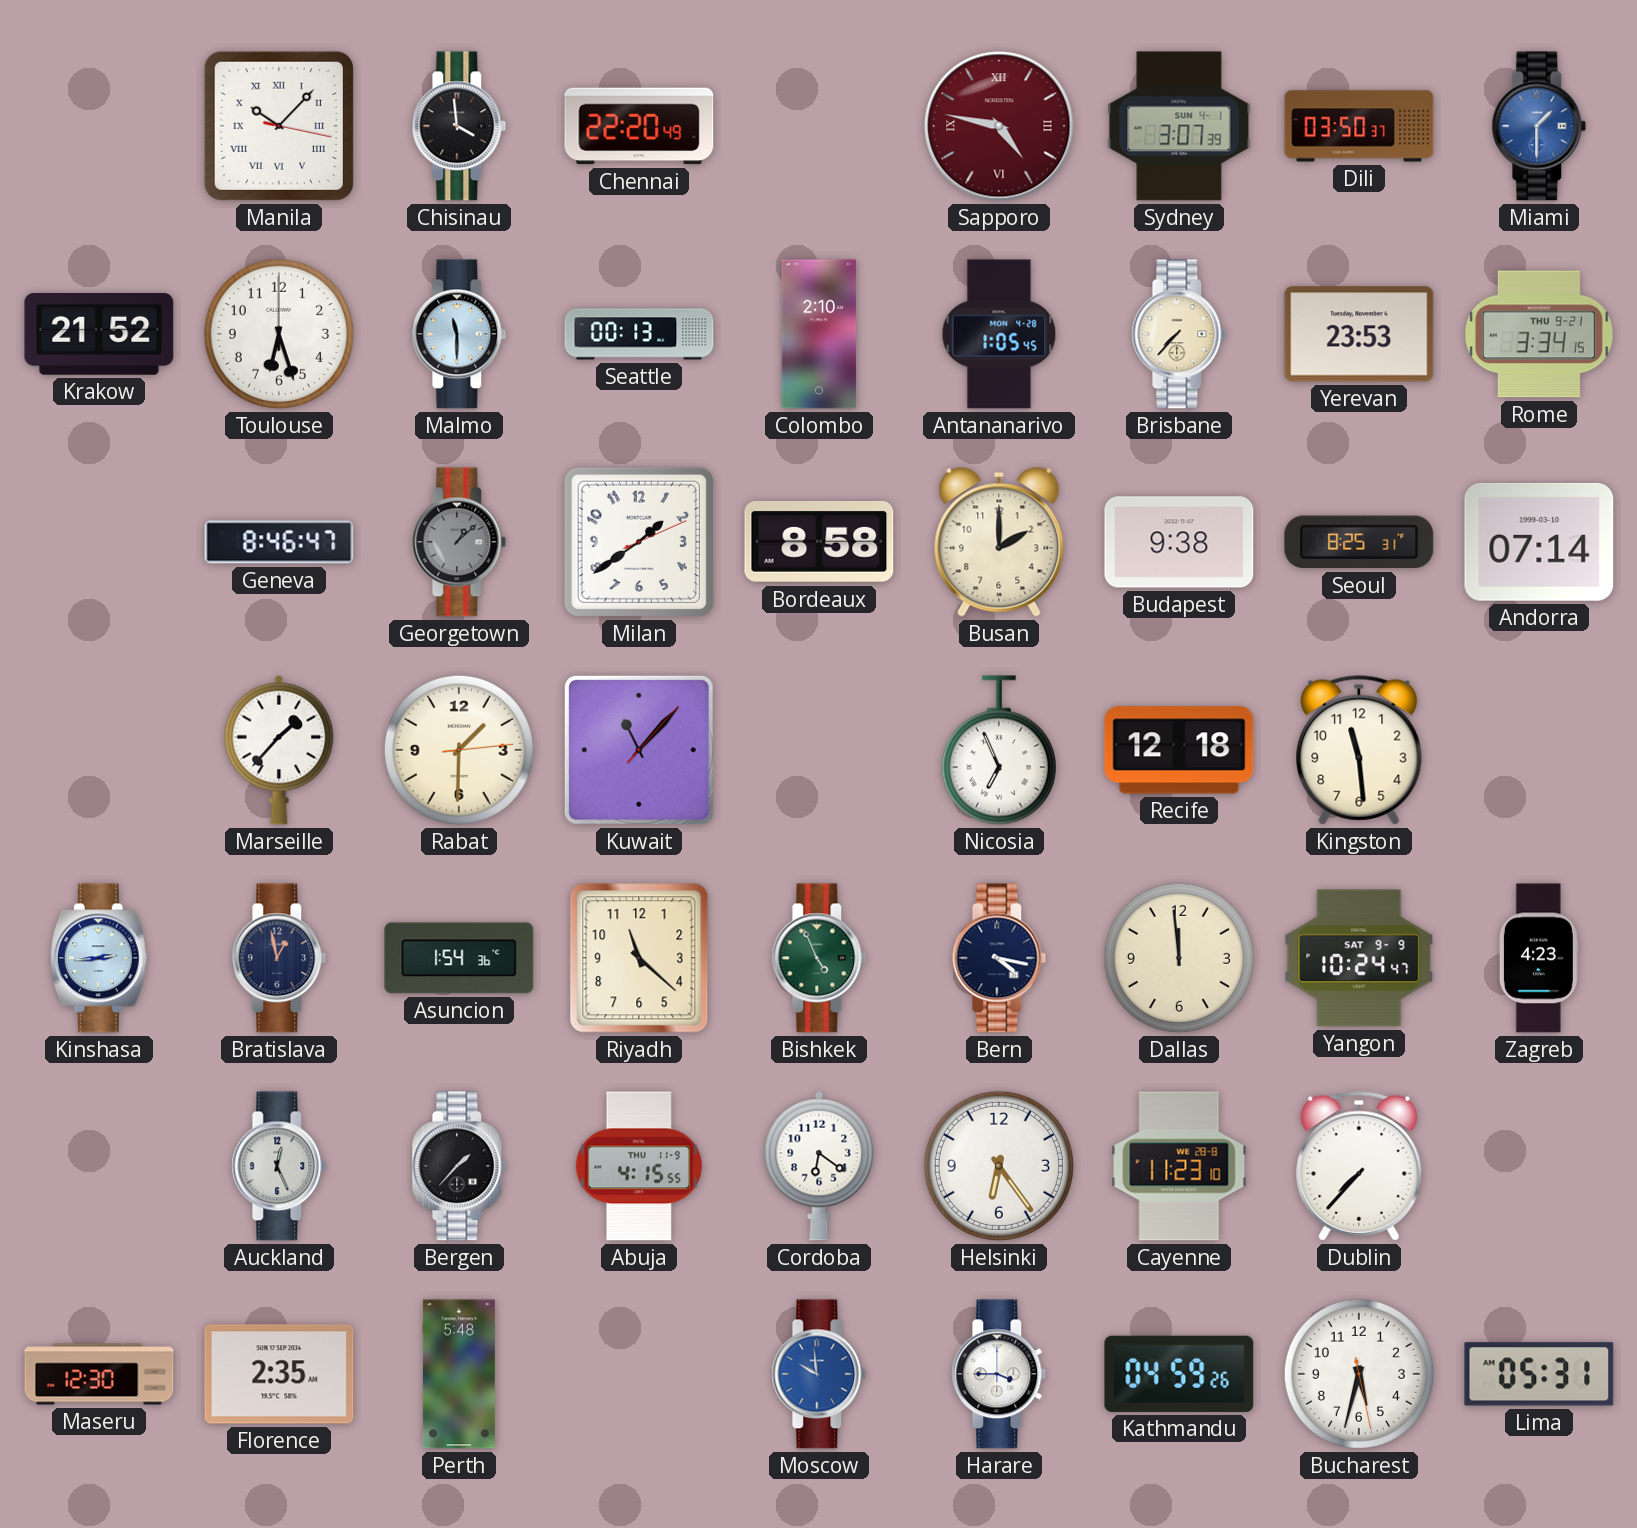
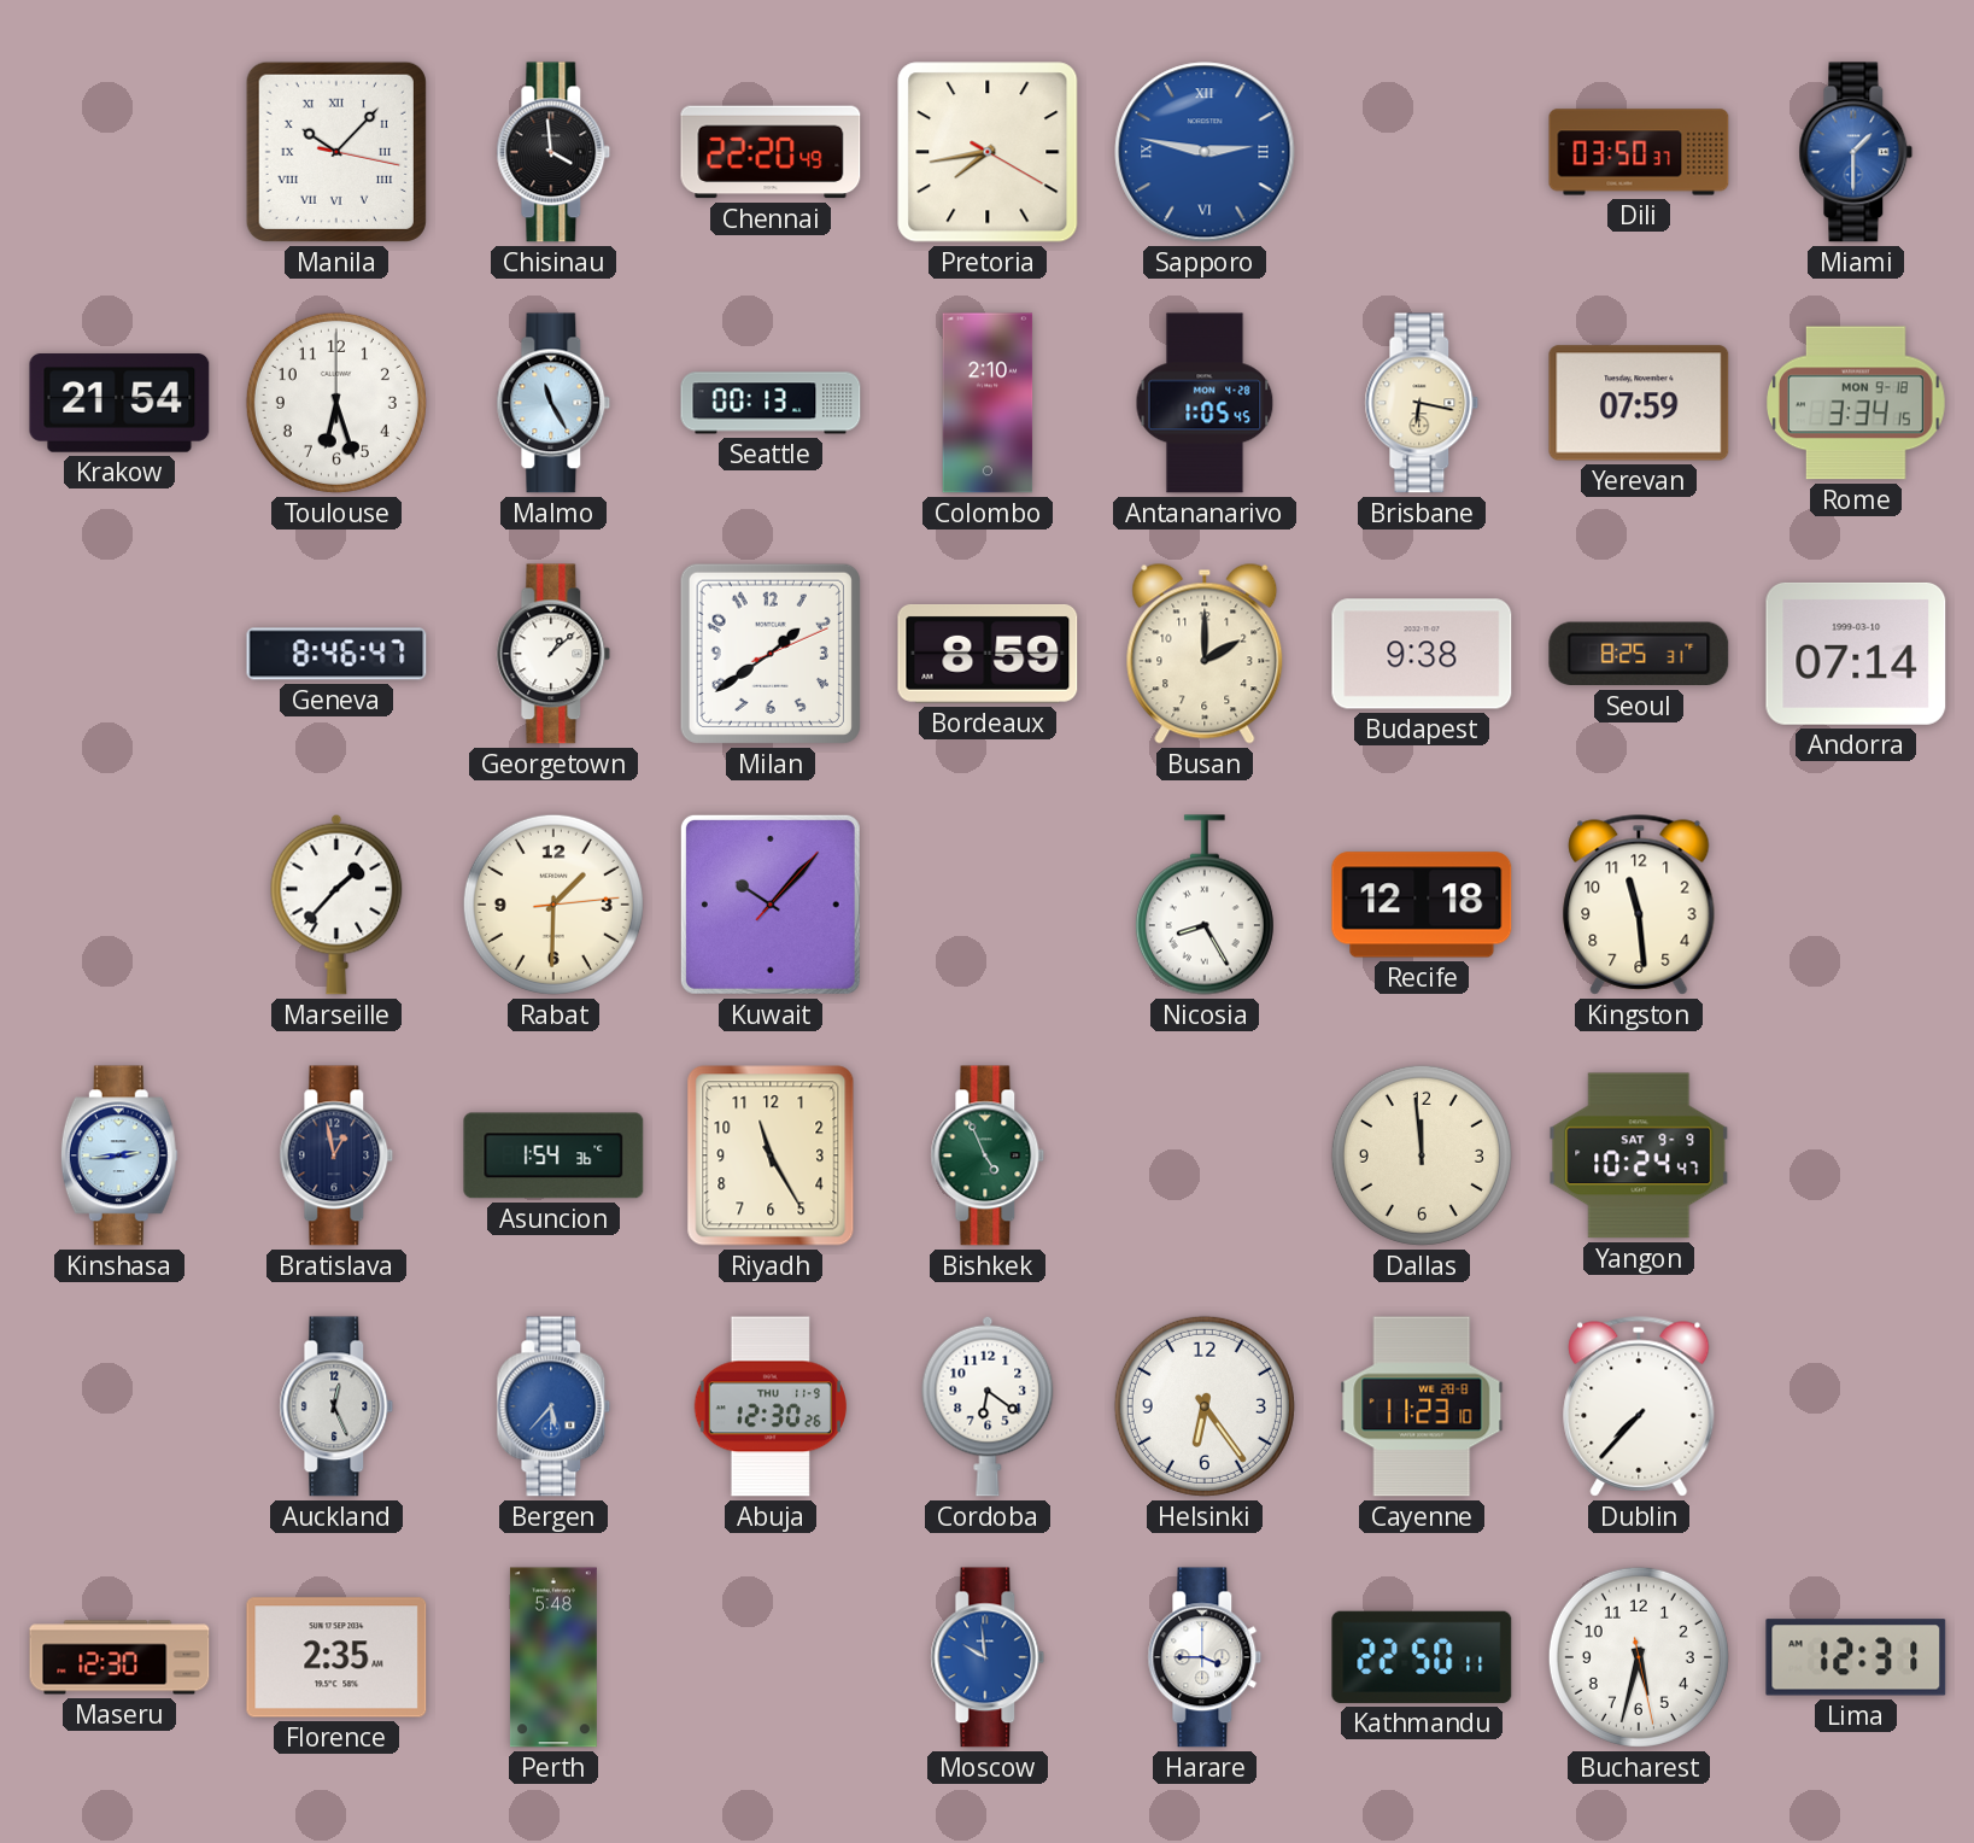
Pretoria: none -> 7:43 (988, 152)
Sapporo: 4:47 -> 2:47 (1205, 152)
Sapporo dial: burgundy -> blue (1205, 152)
Sydney: 3:07 -> none (1179, 126)
Krakow: 21:52 -> 21:54 (119, 404)
Malmo: 11:30 -> 11:25 (553, 403)
Brisbane: 7:37 -> 6:17 (1422, 403)
Yerevan: 23:53 -> 07:59 (1639, 403)
Rome date: THU 9-21 -> MON 9-18 (1857, 403)
Georgetown dial: grey -> white (553, 654)
Bordeaux: 8:58 -> 8:59 (988, 655)
Kuwait: 11:07 -> 10:07 (771, 905)
Nicosia: 6:56 -> 8:25 (1205, 905)
Riyadh: 11:22 -> 11:25 (771, 1155)
Bern: 4:17 -> none (999, 958)
Zagreb: 4:23 -> none (1539, 958)
Bergen: 1:37 -> 5:37 (553, 1406)
Bergen dial: black -> blue (553, 1406)
Abuja: 4:15 -> 12:30 (771, 1406)
Kathmandu: 04:59 -> 22:50 (1422, 1657)
Lima: 05:31 -> 12:31 (1856, 1657)
